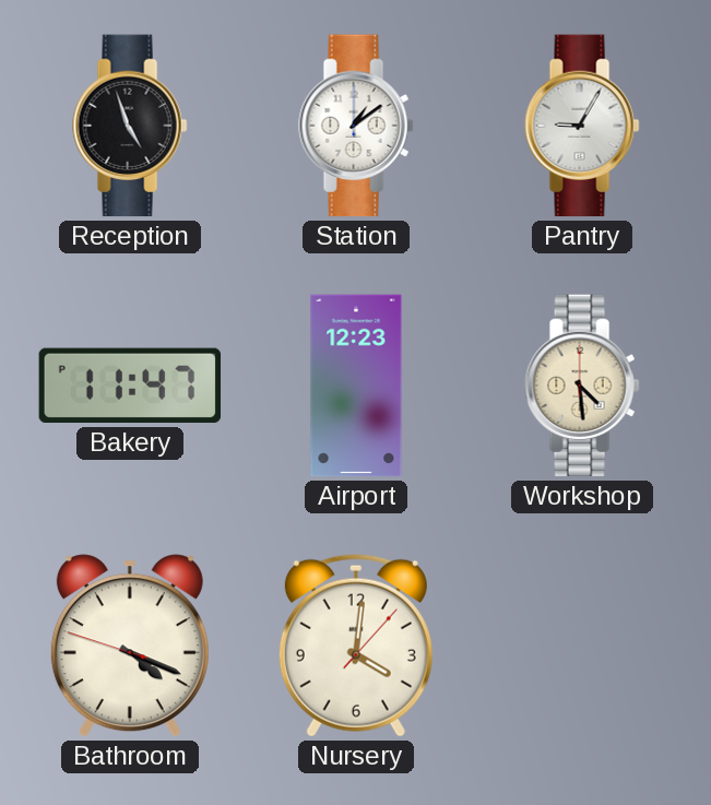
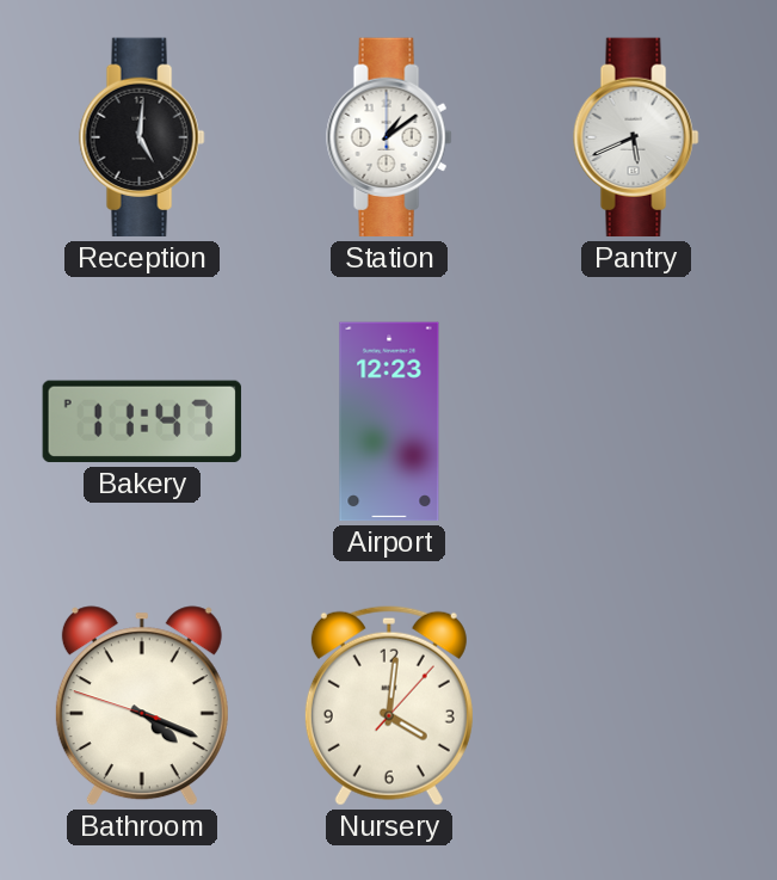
Reception: 4:57 -> 5:01 (142, 137)
Pantry: 9:05 -> 5:41 (636, 137)
Workshop: 4:29 -> none (582, 386)
